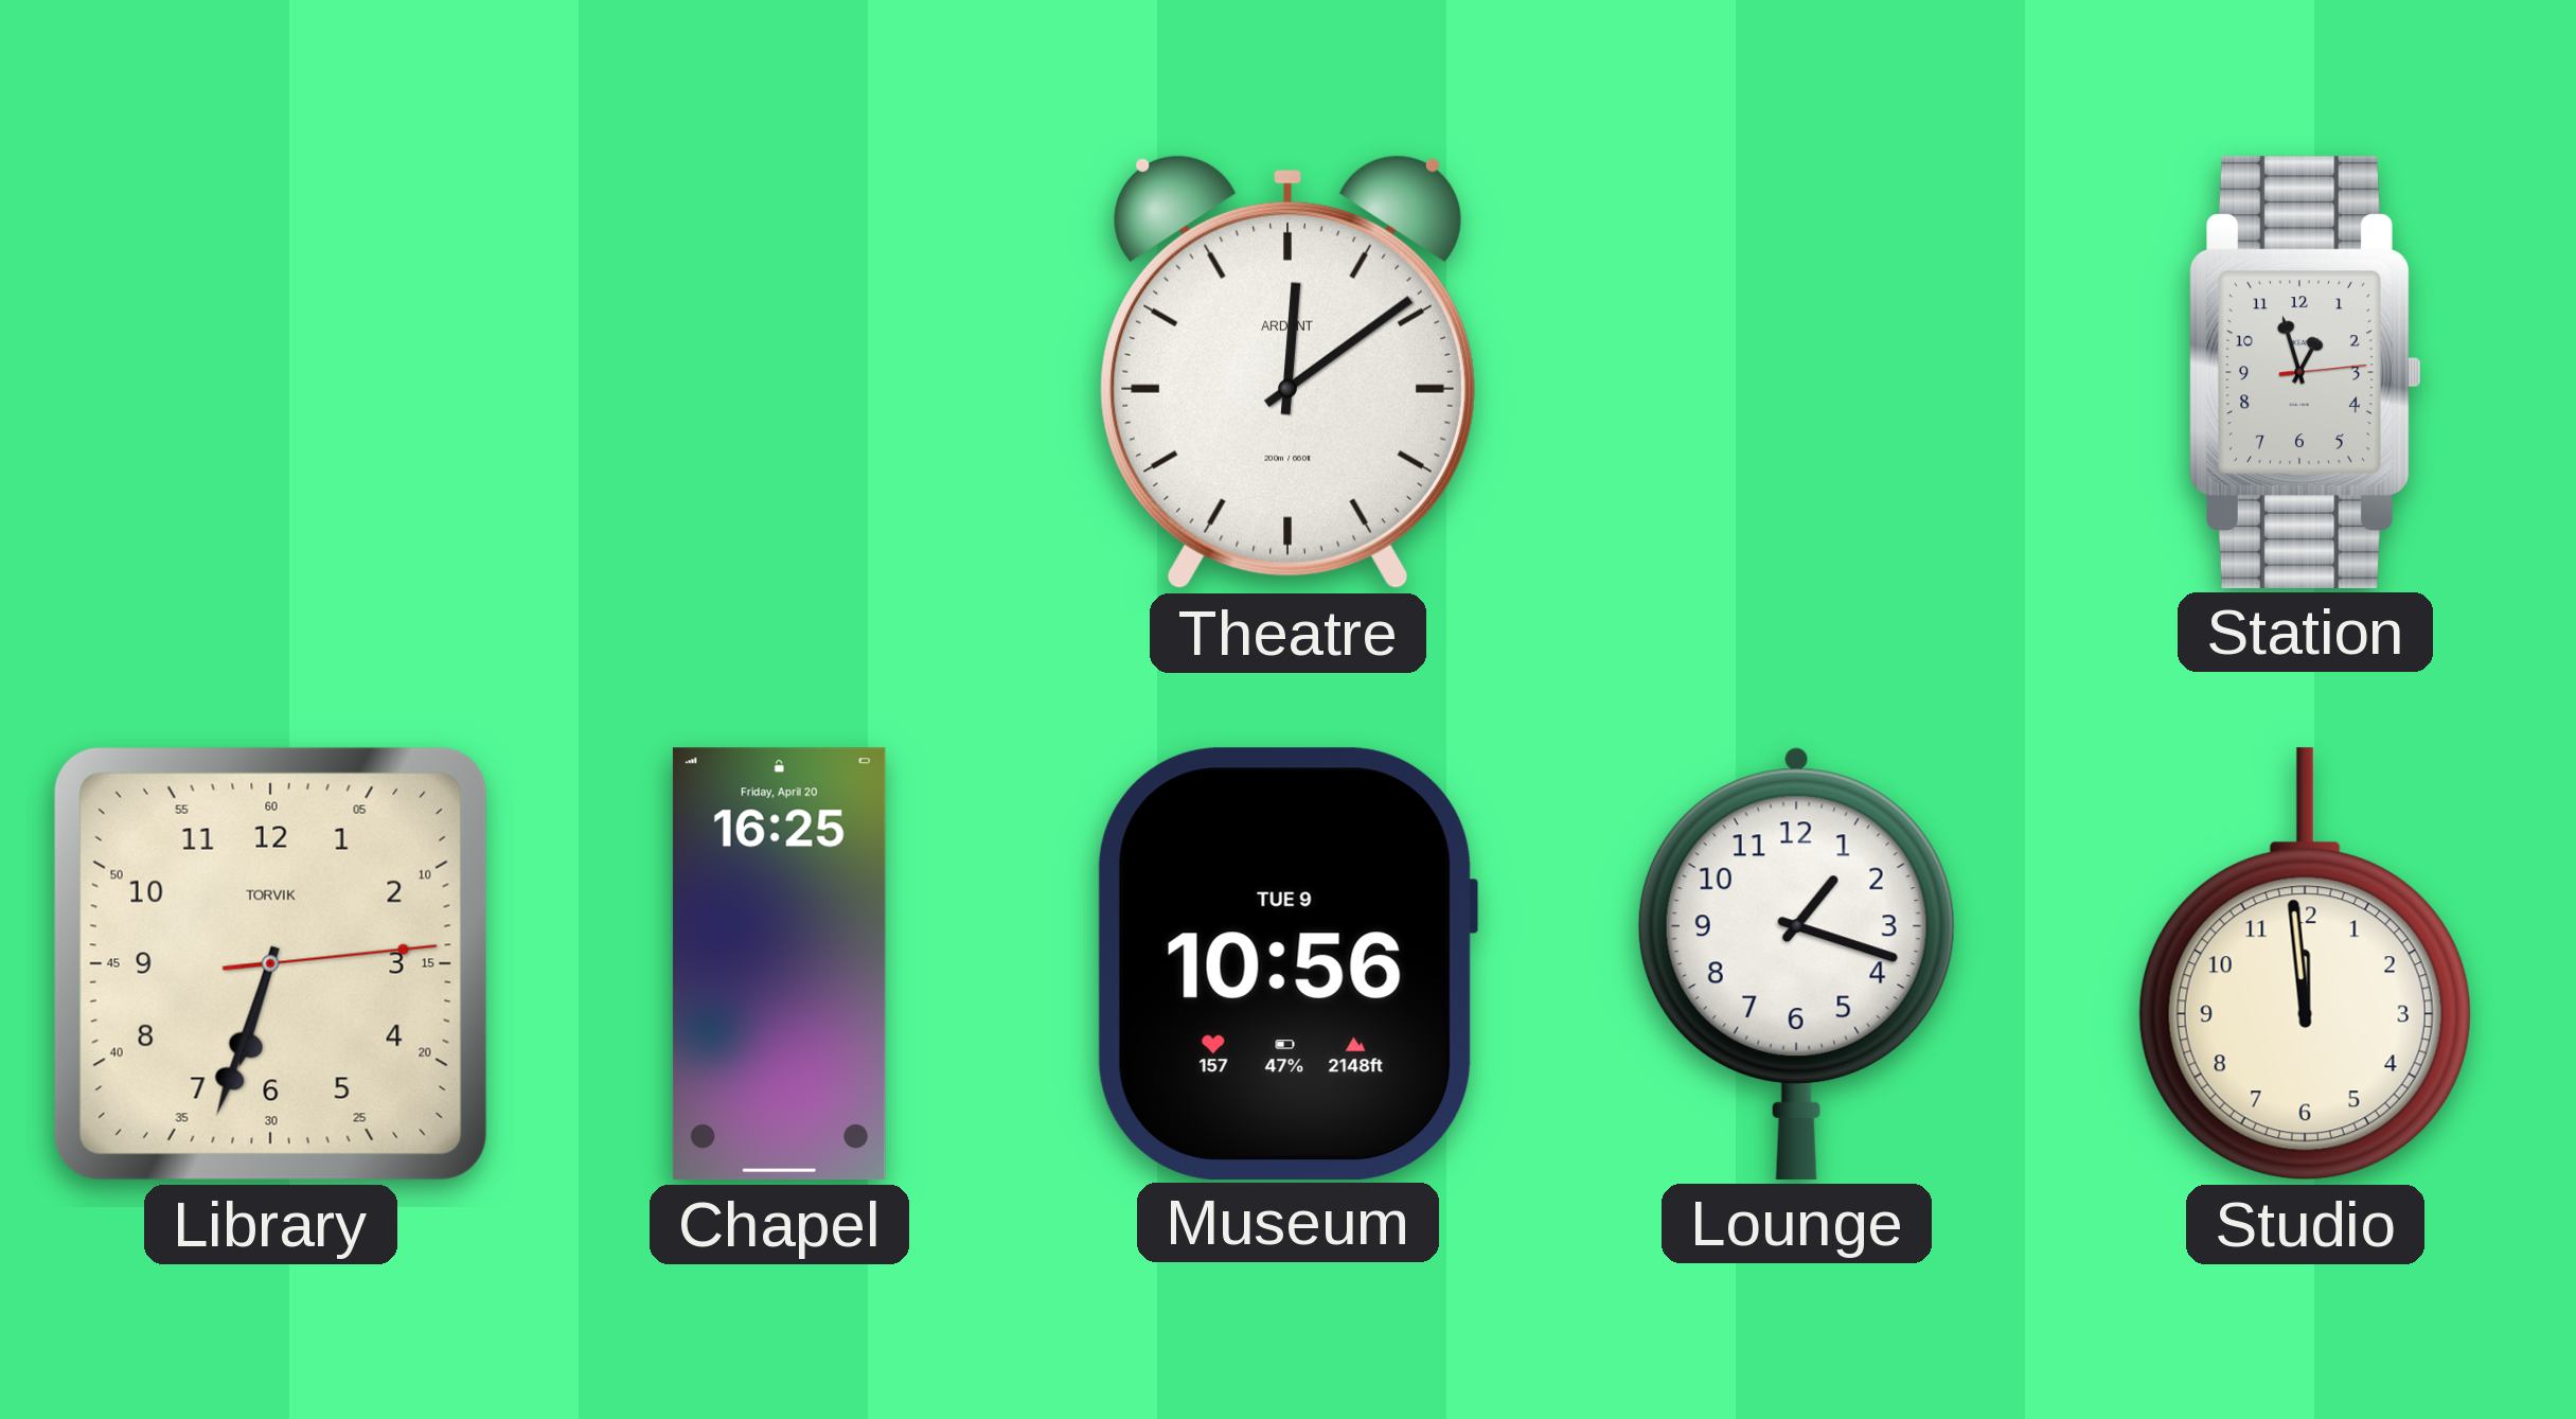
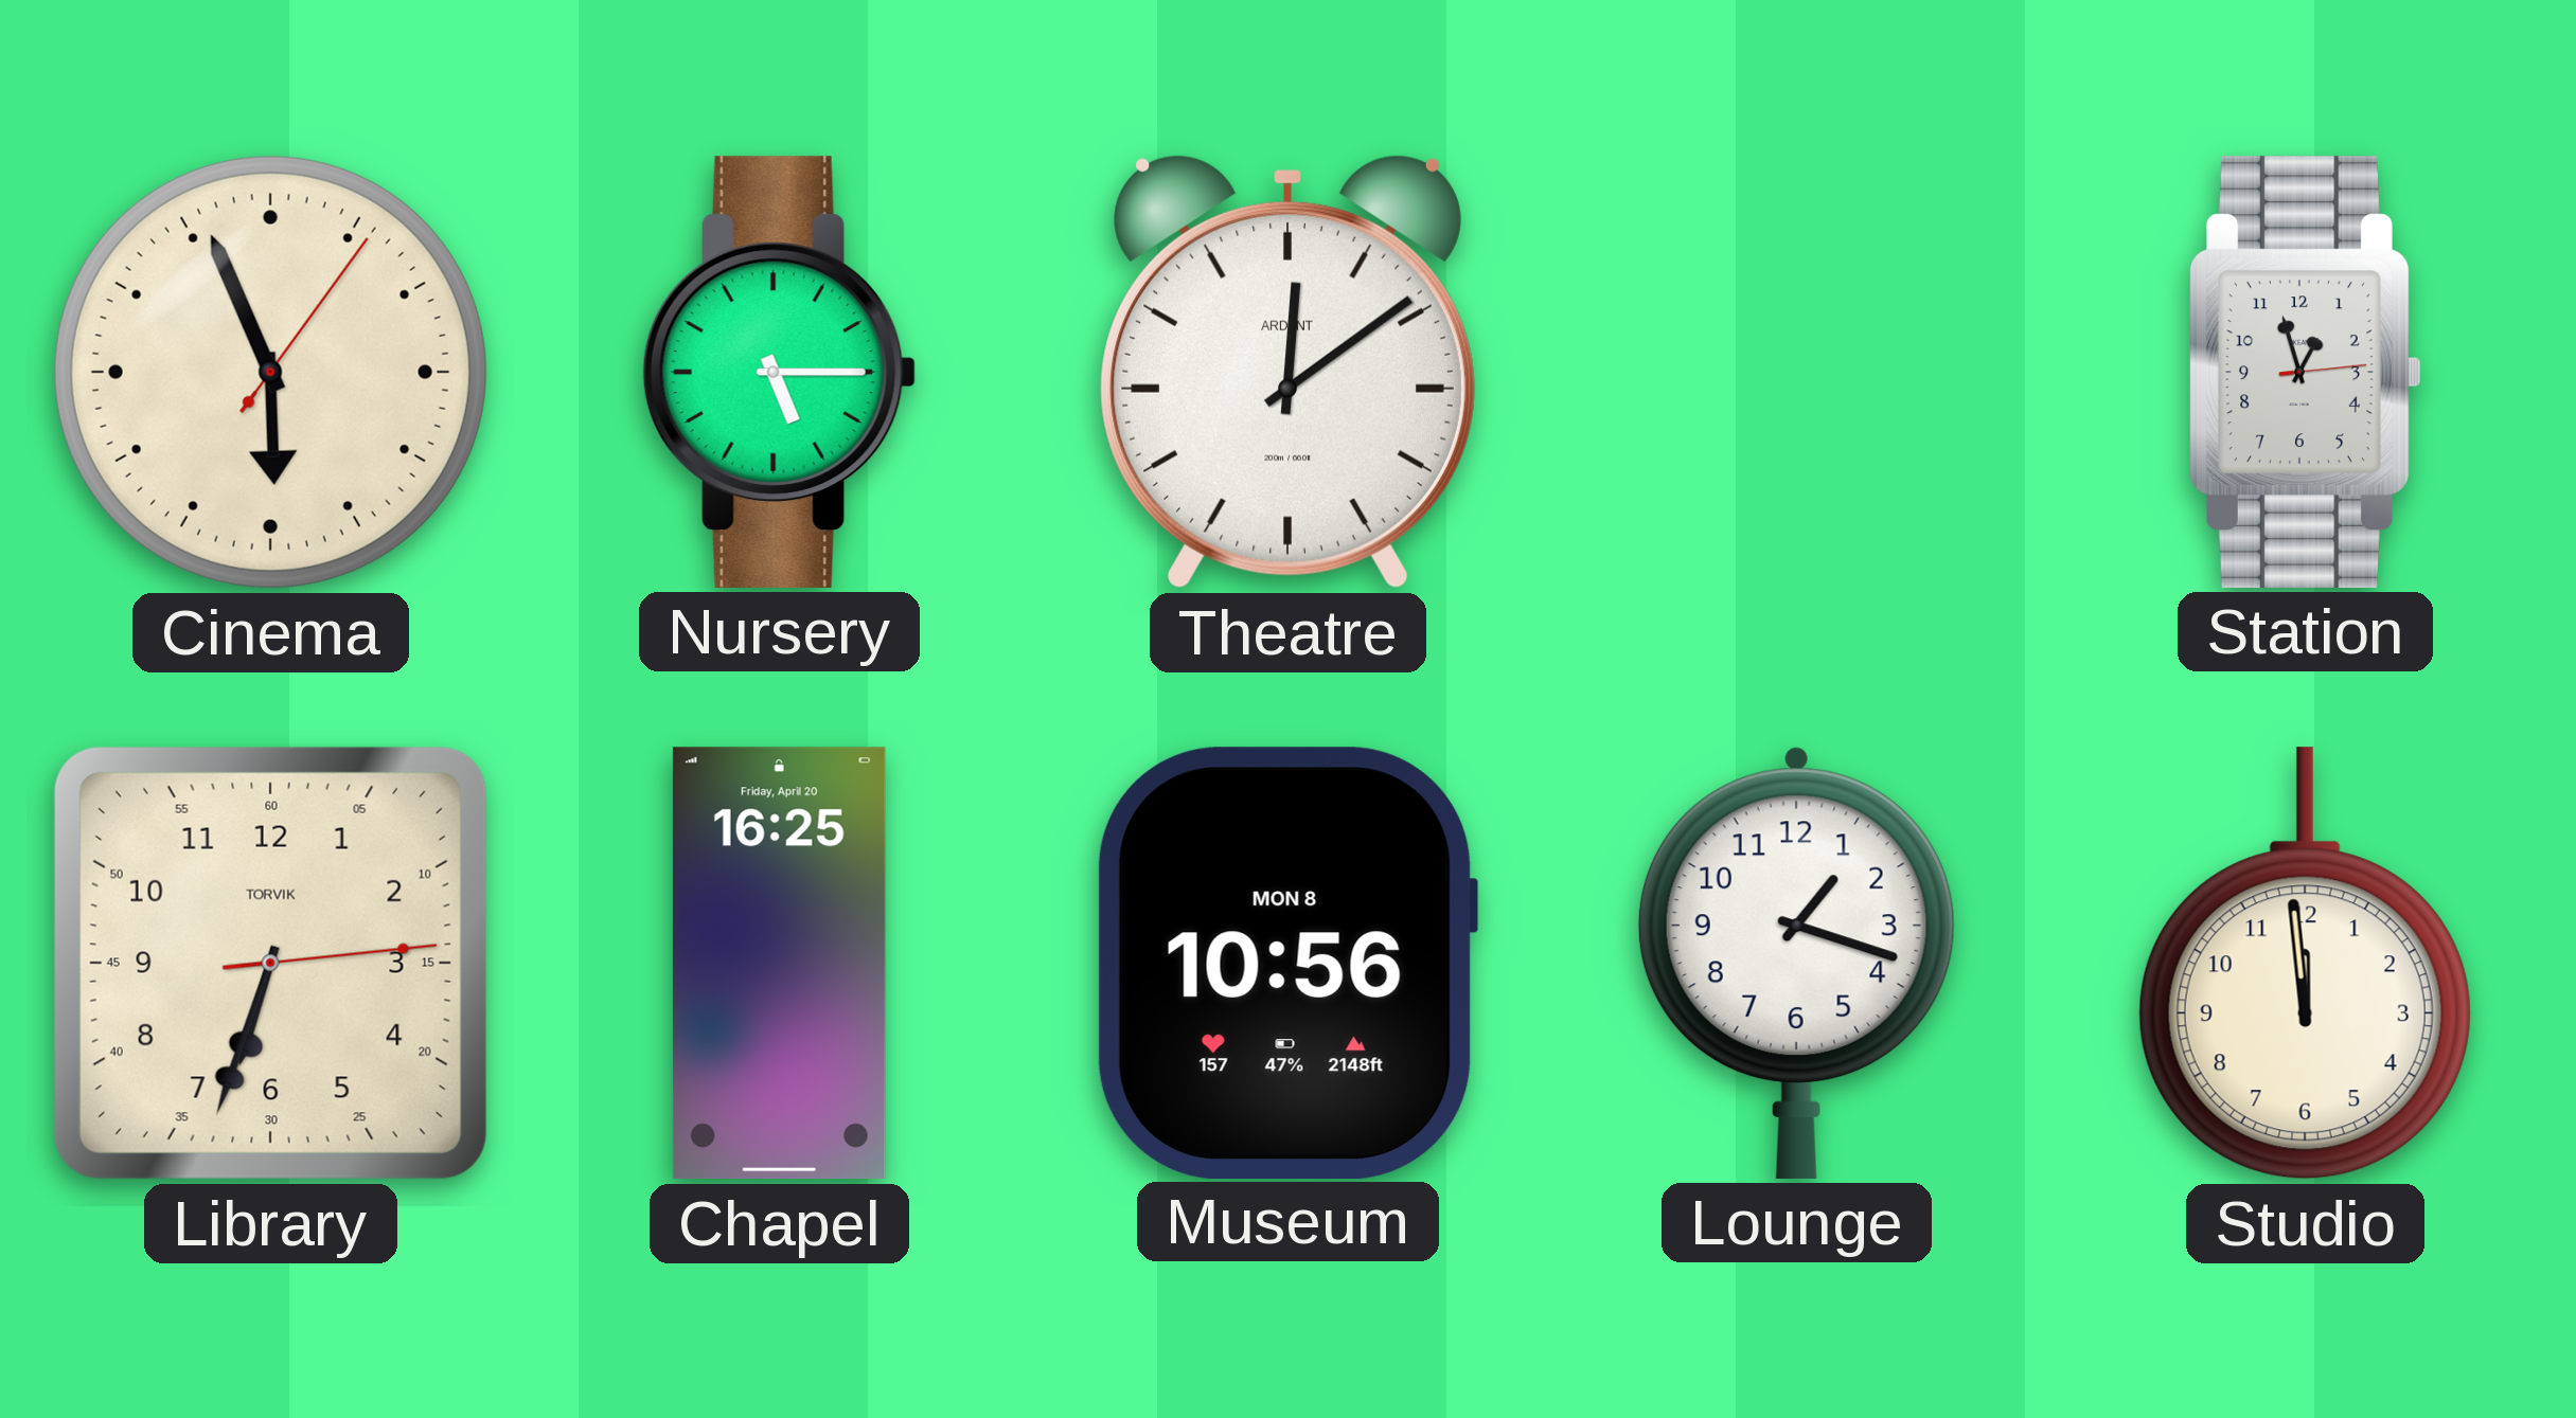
Cinema: none -> 5:56 (270, 372)
Nursery: none -> 5:15 (779, 372)
Museum date: TUE 9 -> MON 8 (1287, 963)
